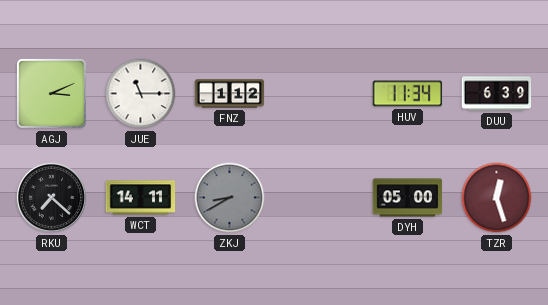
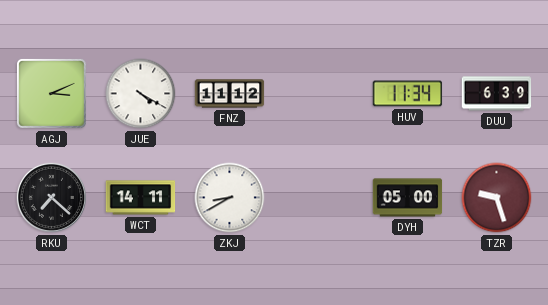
JUE: 11:15 -> 4:20 (141, 94)
FNZ: 1:12 -> 11:12 (230, 94)
ZKJ dial: grey -> white (230, 198)
TZR: 12:27 -> 9:27 (497, 198)
